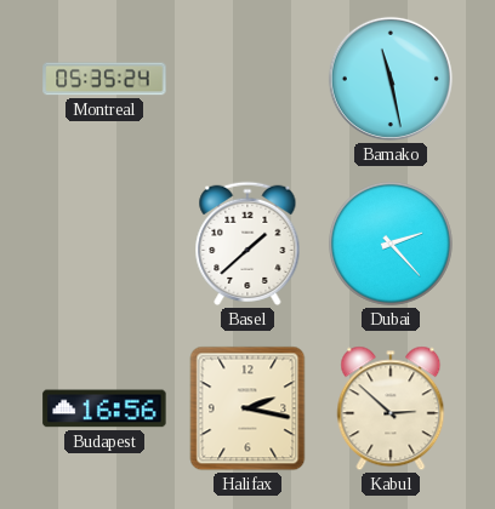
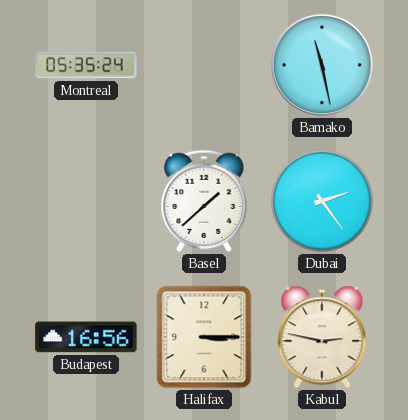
Dubai: 2:23 -> 2:24 (322, 201)
Halifax: 2:17 -> 3:15 (204, 337)
Kabul: 2:52 -> 2:47 (322, 337)
